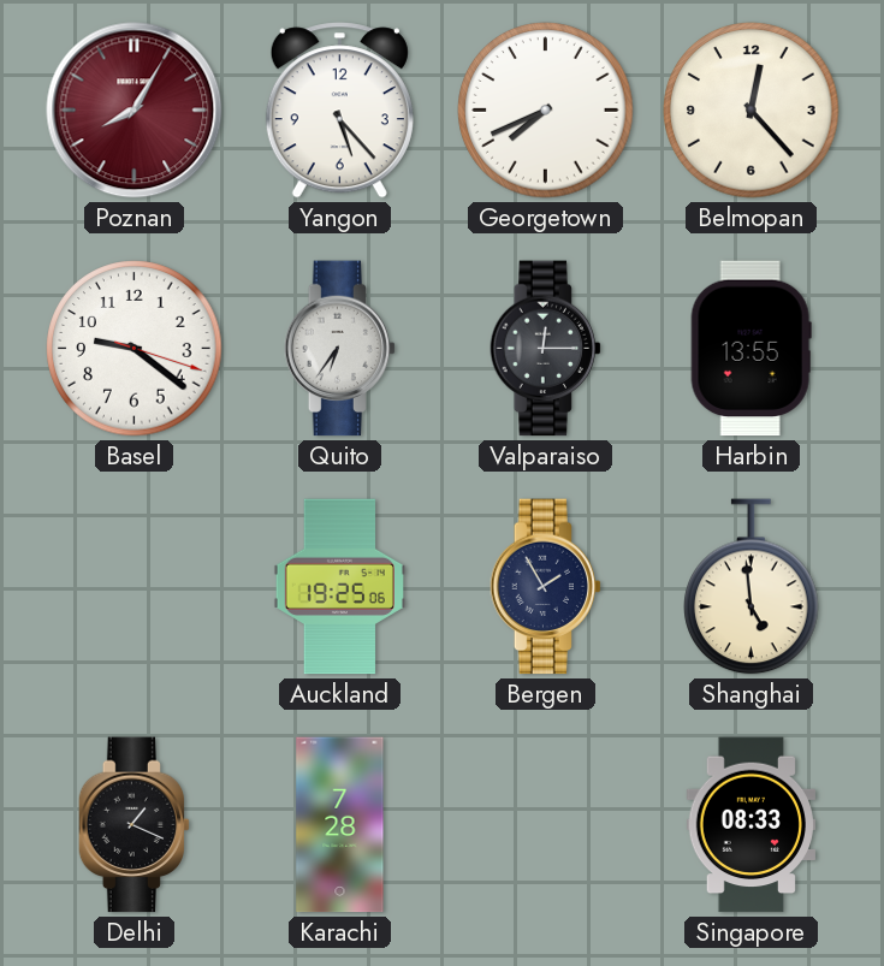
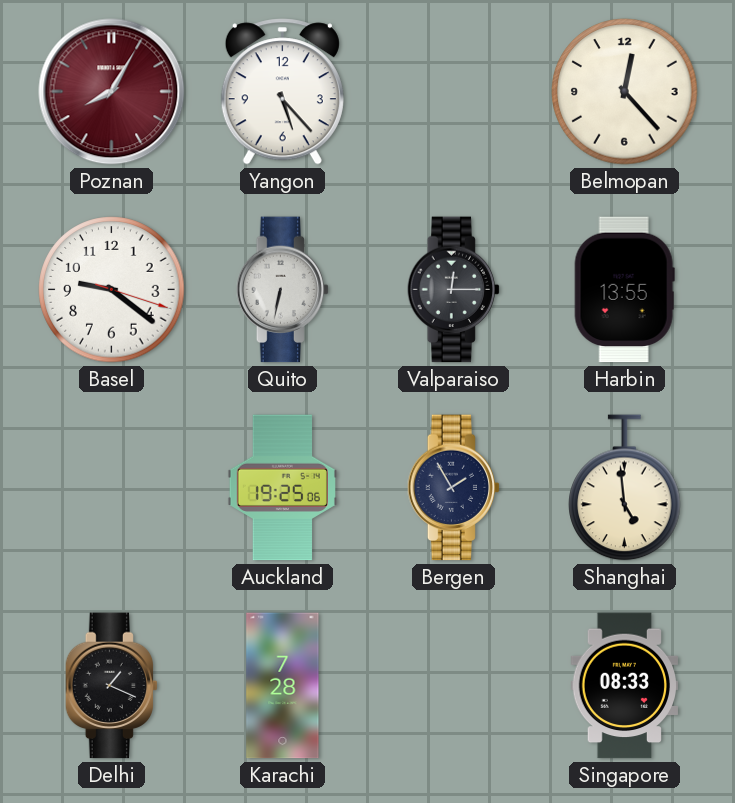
Georgetown: 7:41 -> none (546, 111)
Quito: 6:36 -> 6:32 (283, 290)
